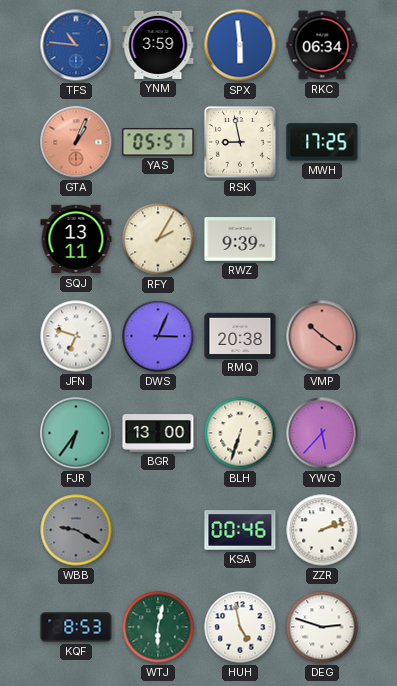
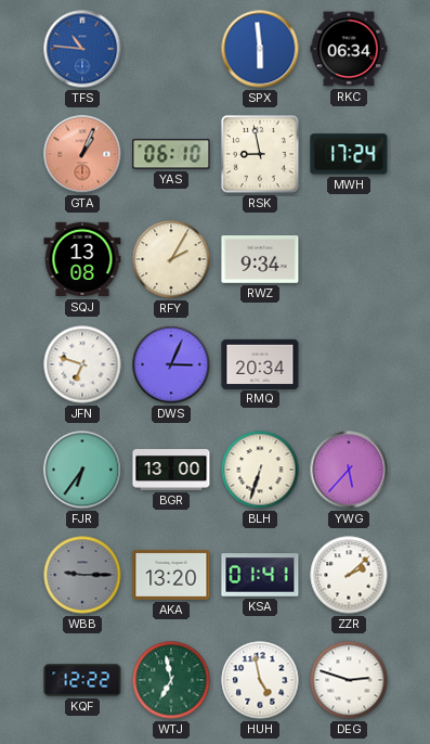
YNM: 3:59 -> none (158, 45)
YAS: 05:57 -> 06:10 (171, 154)
MWH: 17:25 -> 17:24 (349, 154)
SQJ: 13:11 -> 13:08 (82, 259)
RWZ: 9:39 -> 9:34 (260, 259)
RMQ: 20:38 -> 20:34 (260, 363)
VMP: 10:21 -> none (322, 336)
WBB: 9:20 -> 9:15 (82, 575)
AKA: none -> 13:20 (171, 575)
KSA: 00:46 -> 01:41 (260, 575)
ZZR: 2:12 -> 2:08 (349, 575)
KQF: 8:53 -> 12:22 (82, 680)
WTJ: 6:02 -> 6:58 (171, 680)
